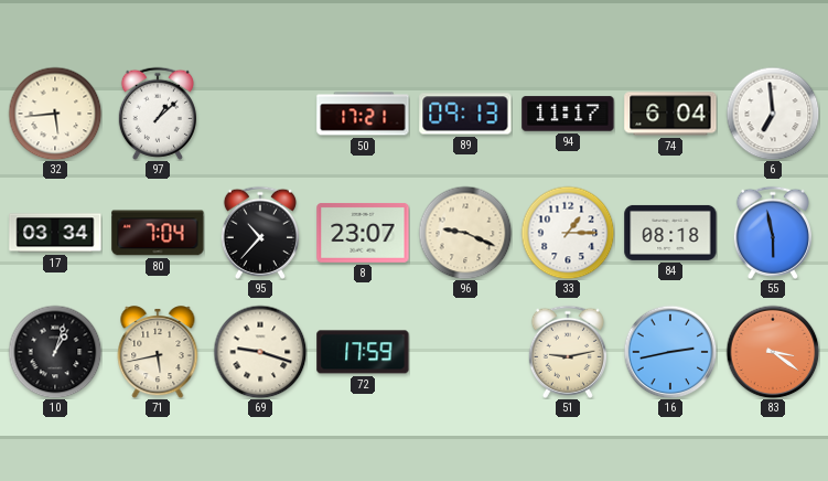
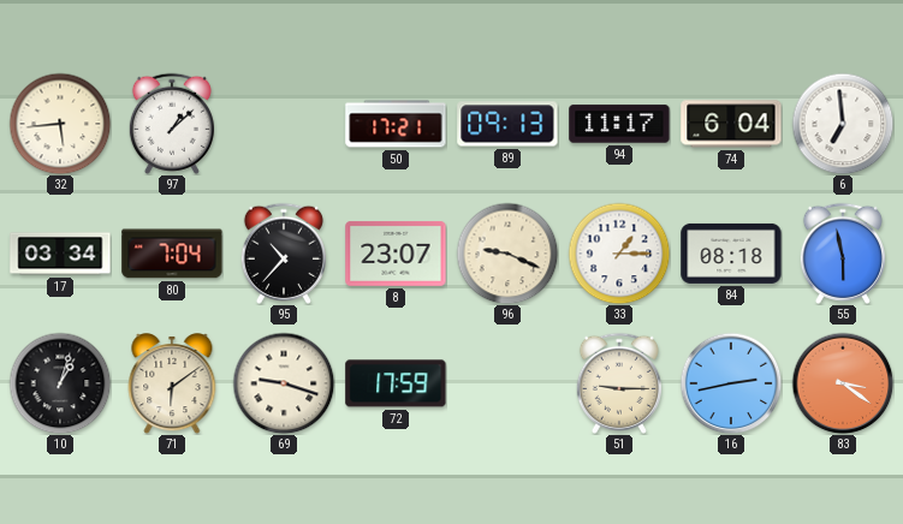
71: 5:43 -> 6:09 (172, 383)
51: 9:13 -> 9:15 (619, 383)
